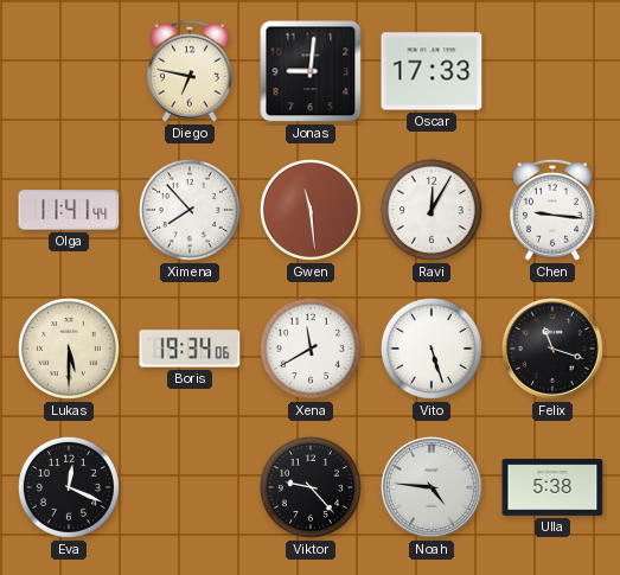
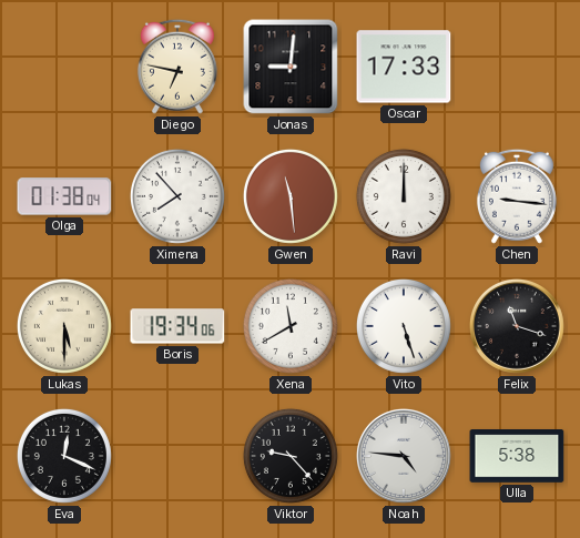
Olga: 11:41 -> 01:38 (64, 196)
Ravi: 12:05 -> 12:00 (404, 196)
